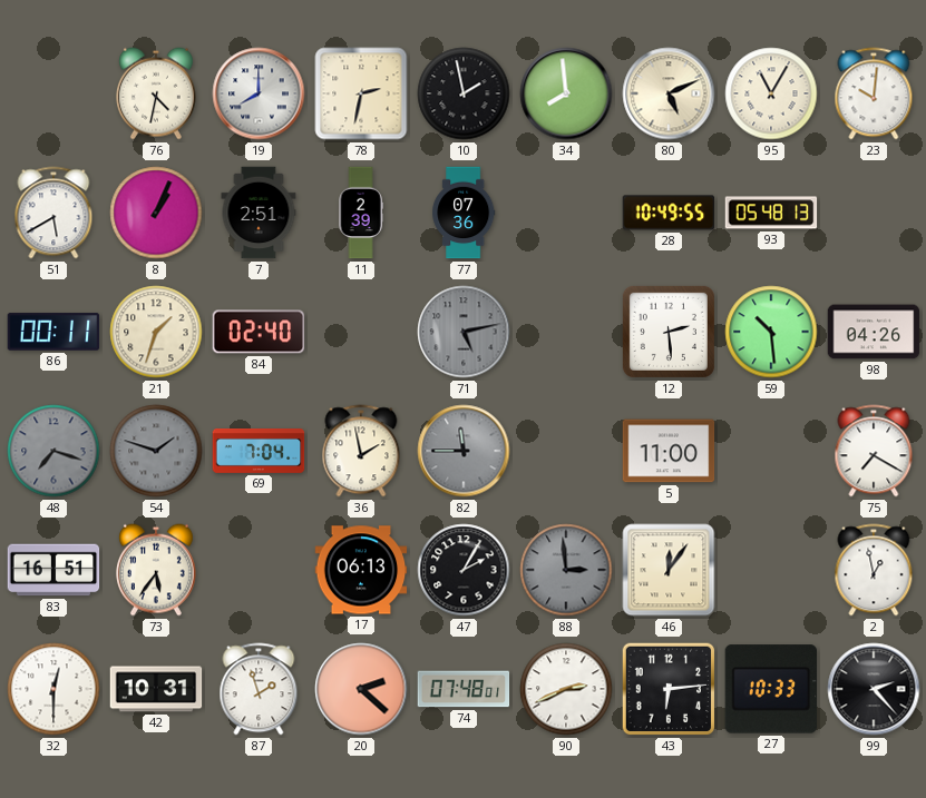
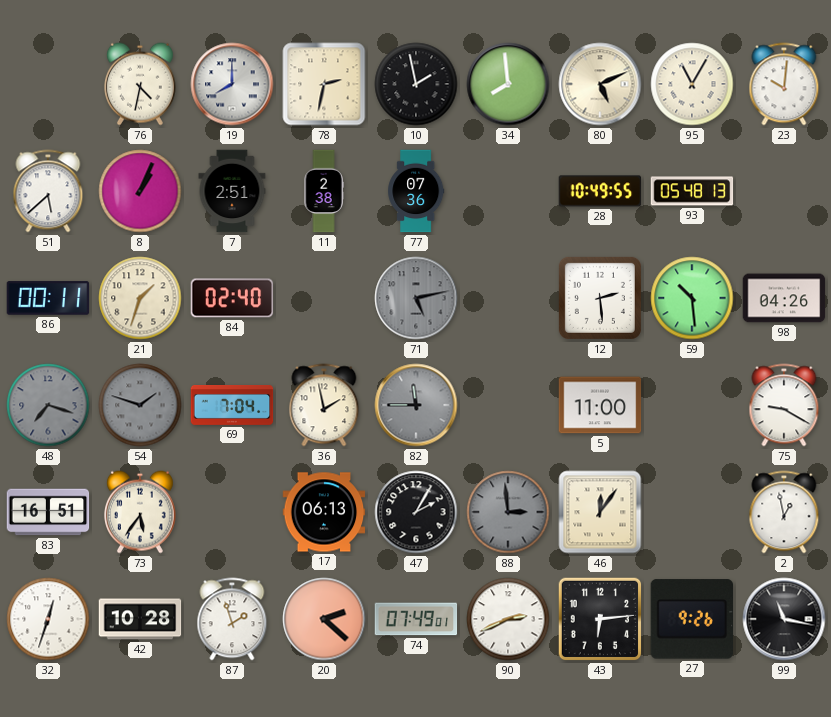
51: 5:40 -> 5:38 (48, 191)
11: 2:39 -> 2:38 (324, 191)
75: 7:20 -> 9:20 (784, 405)
32: 12:30 -> 12:33 (48, 619)
42: 10:31 -> 10:28 (140, 619)
74: 07:48 -> 07:49 (416, 619)
27: 10:33 -> 9:26 (692, 619)
99: 2:23 -> 11:17 (784, 619)
